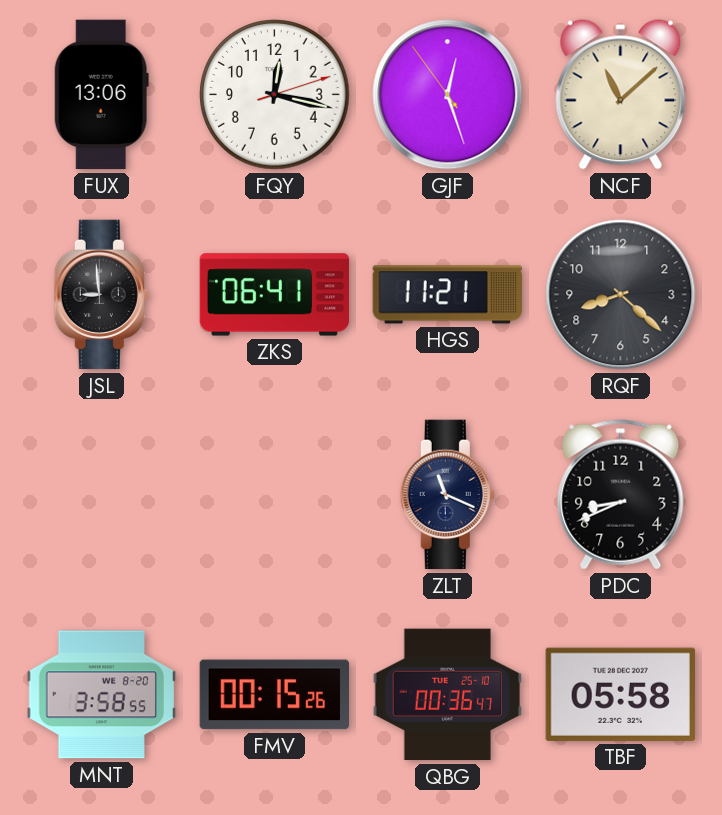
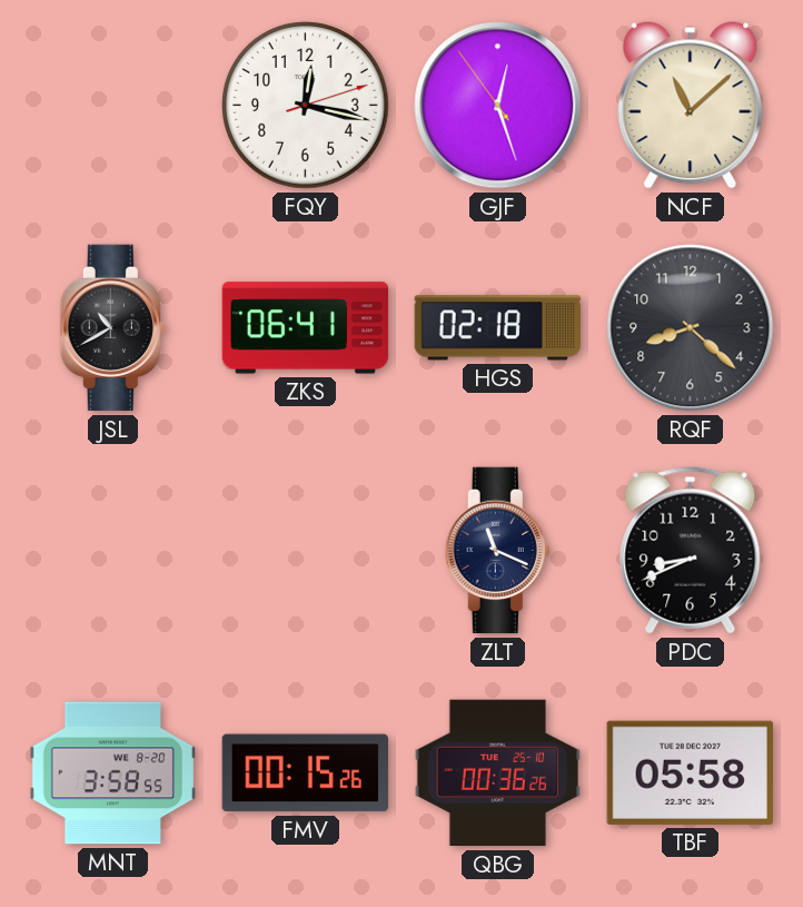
FUX: 13:06 -> none (101, 95)
JSL: 8:59 -> 10:40 (112, 328)
HGS: 11:21 -> 02:18 (497, 328)
QBG: 00:36:47 -> 00:36:26 (497, 773)
